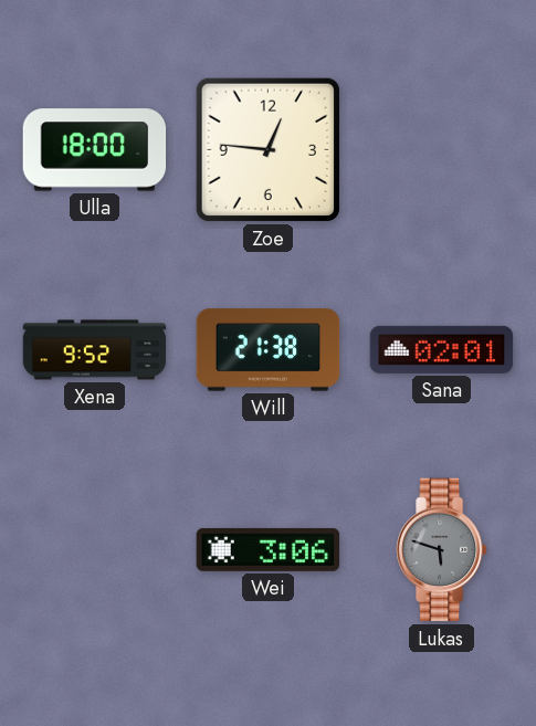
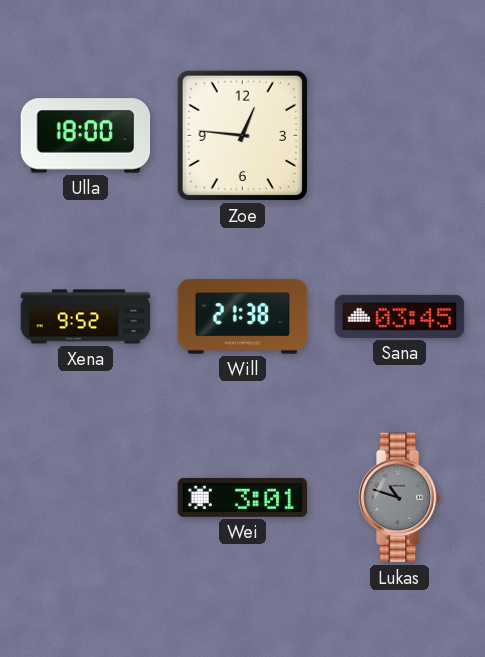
Sana: 02:01 -> 03:45 (400, 316)
Wei: 3:06 -> 3:01 (243, 497)
Lukas: 5:48 -> 10:48 (400, 498)
